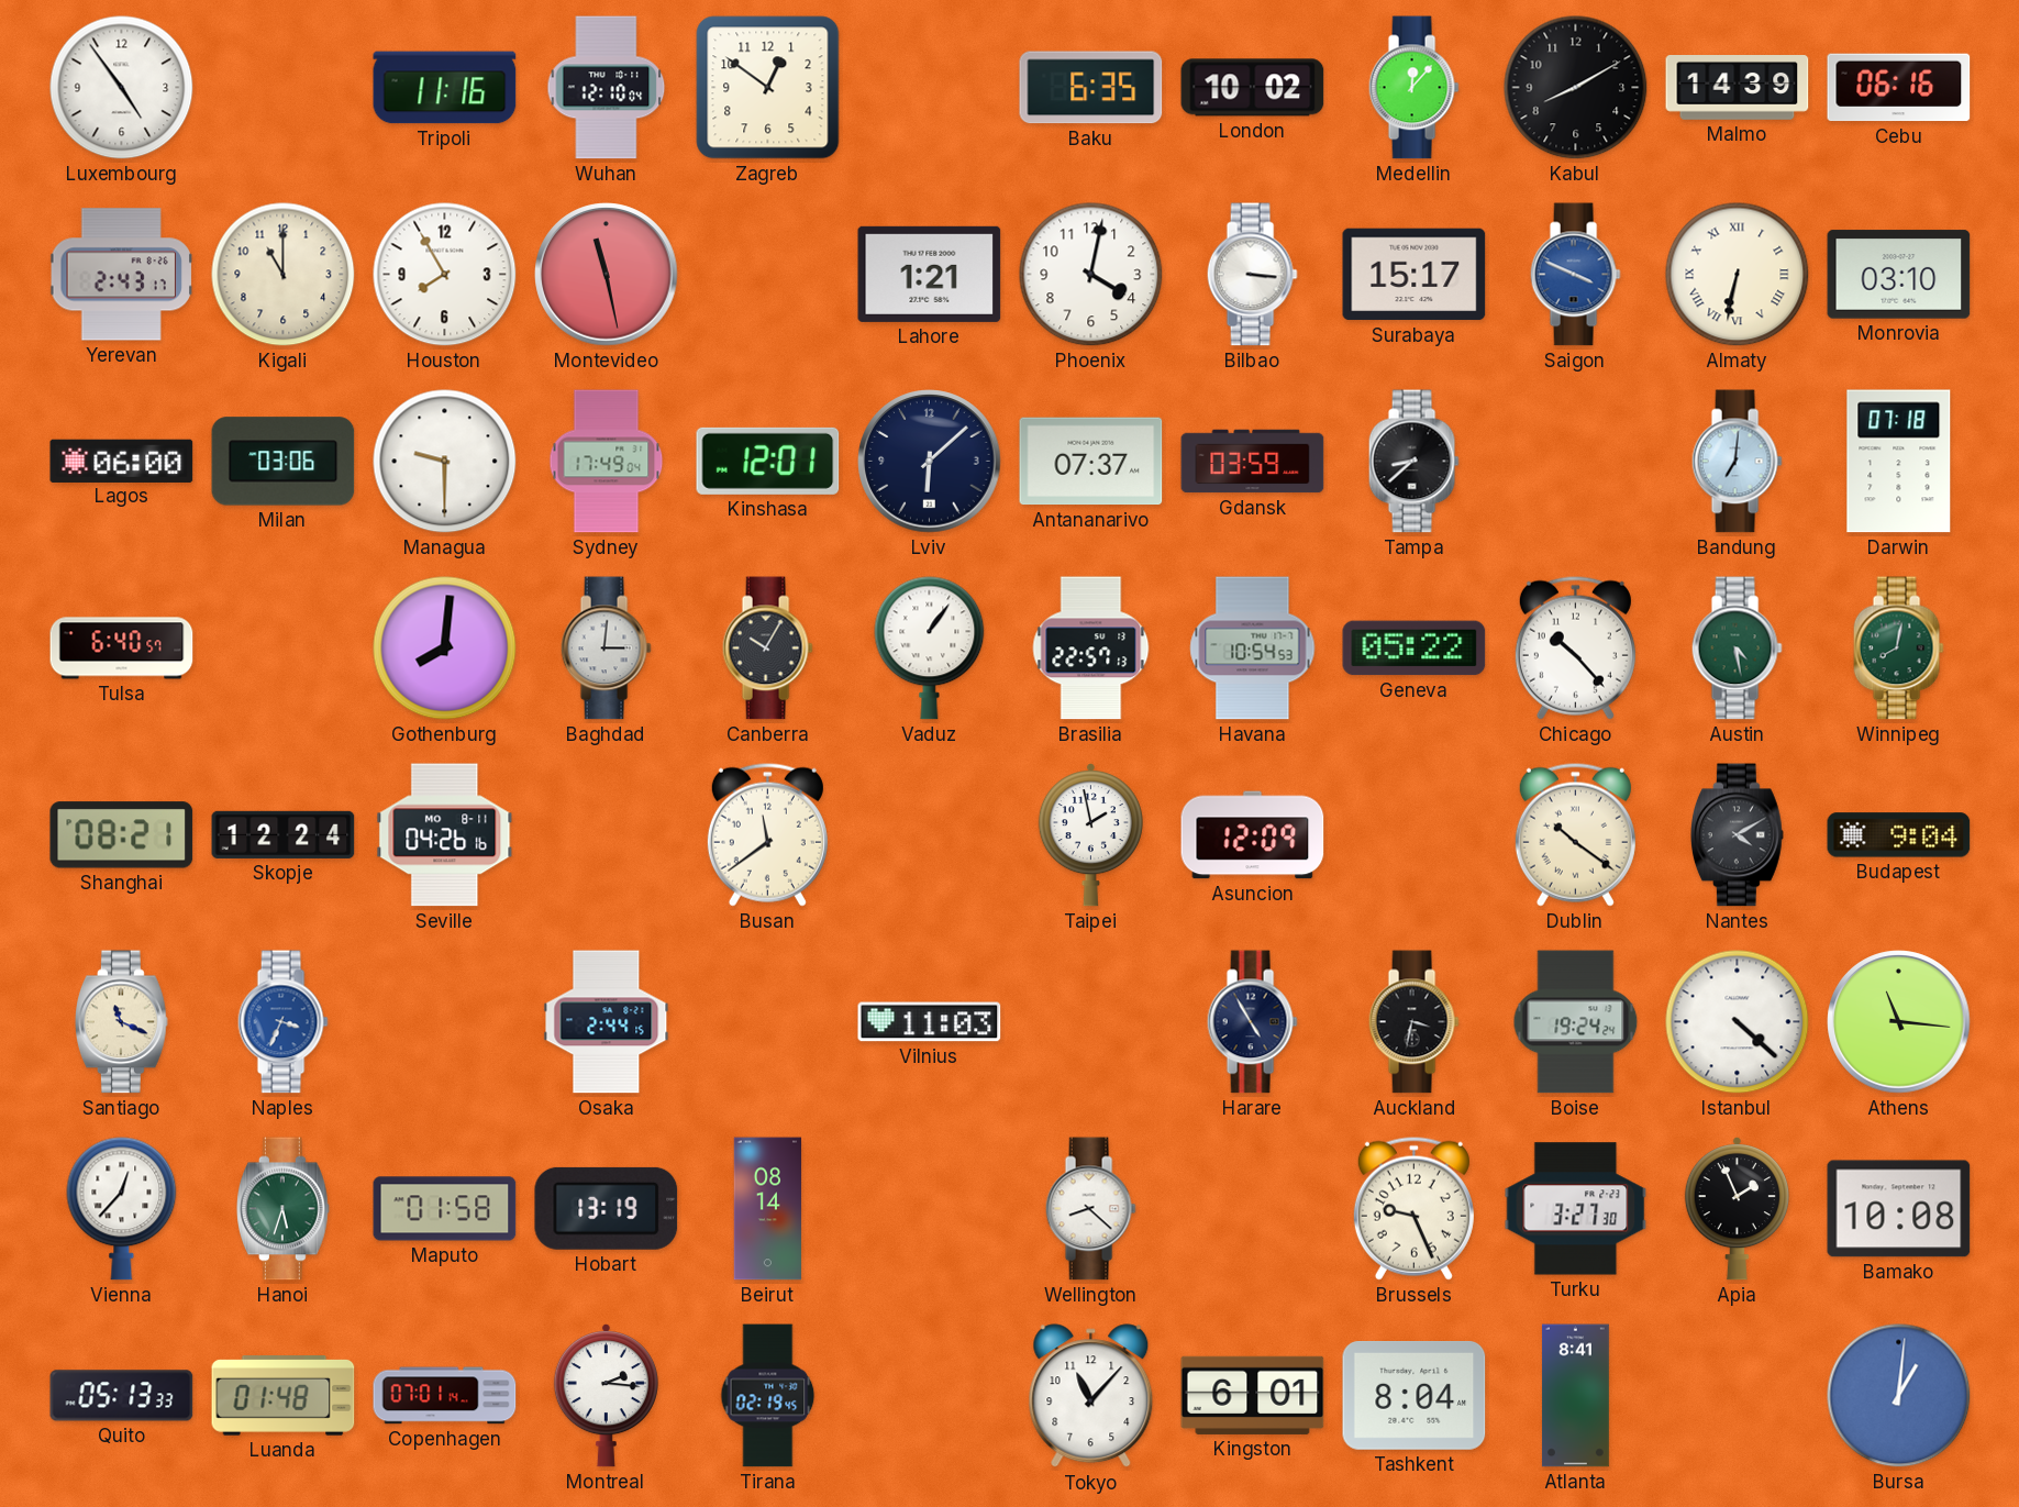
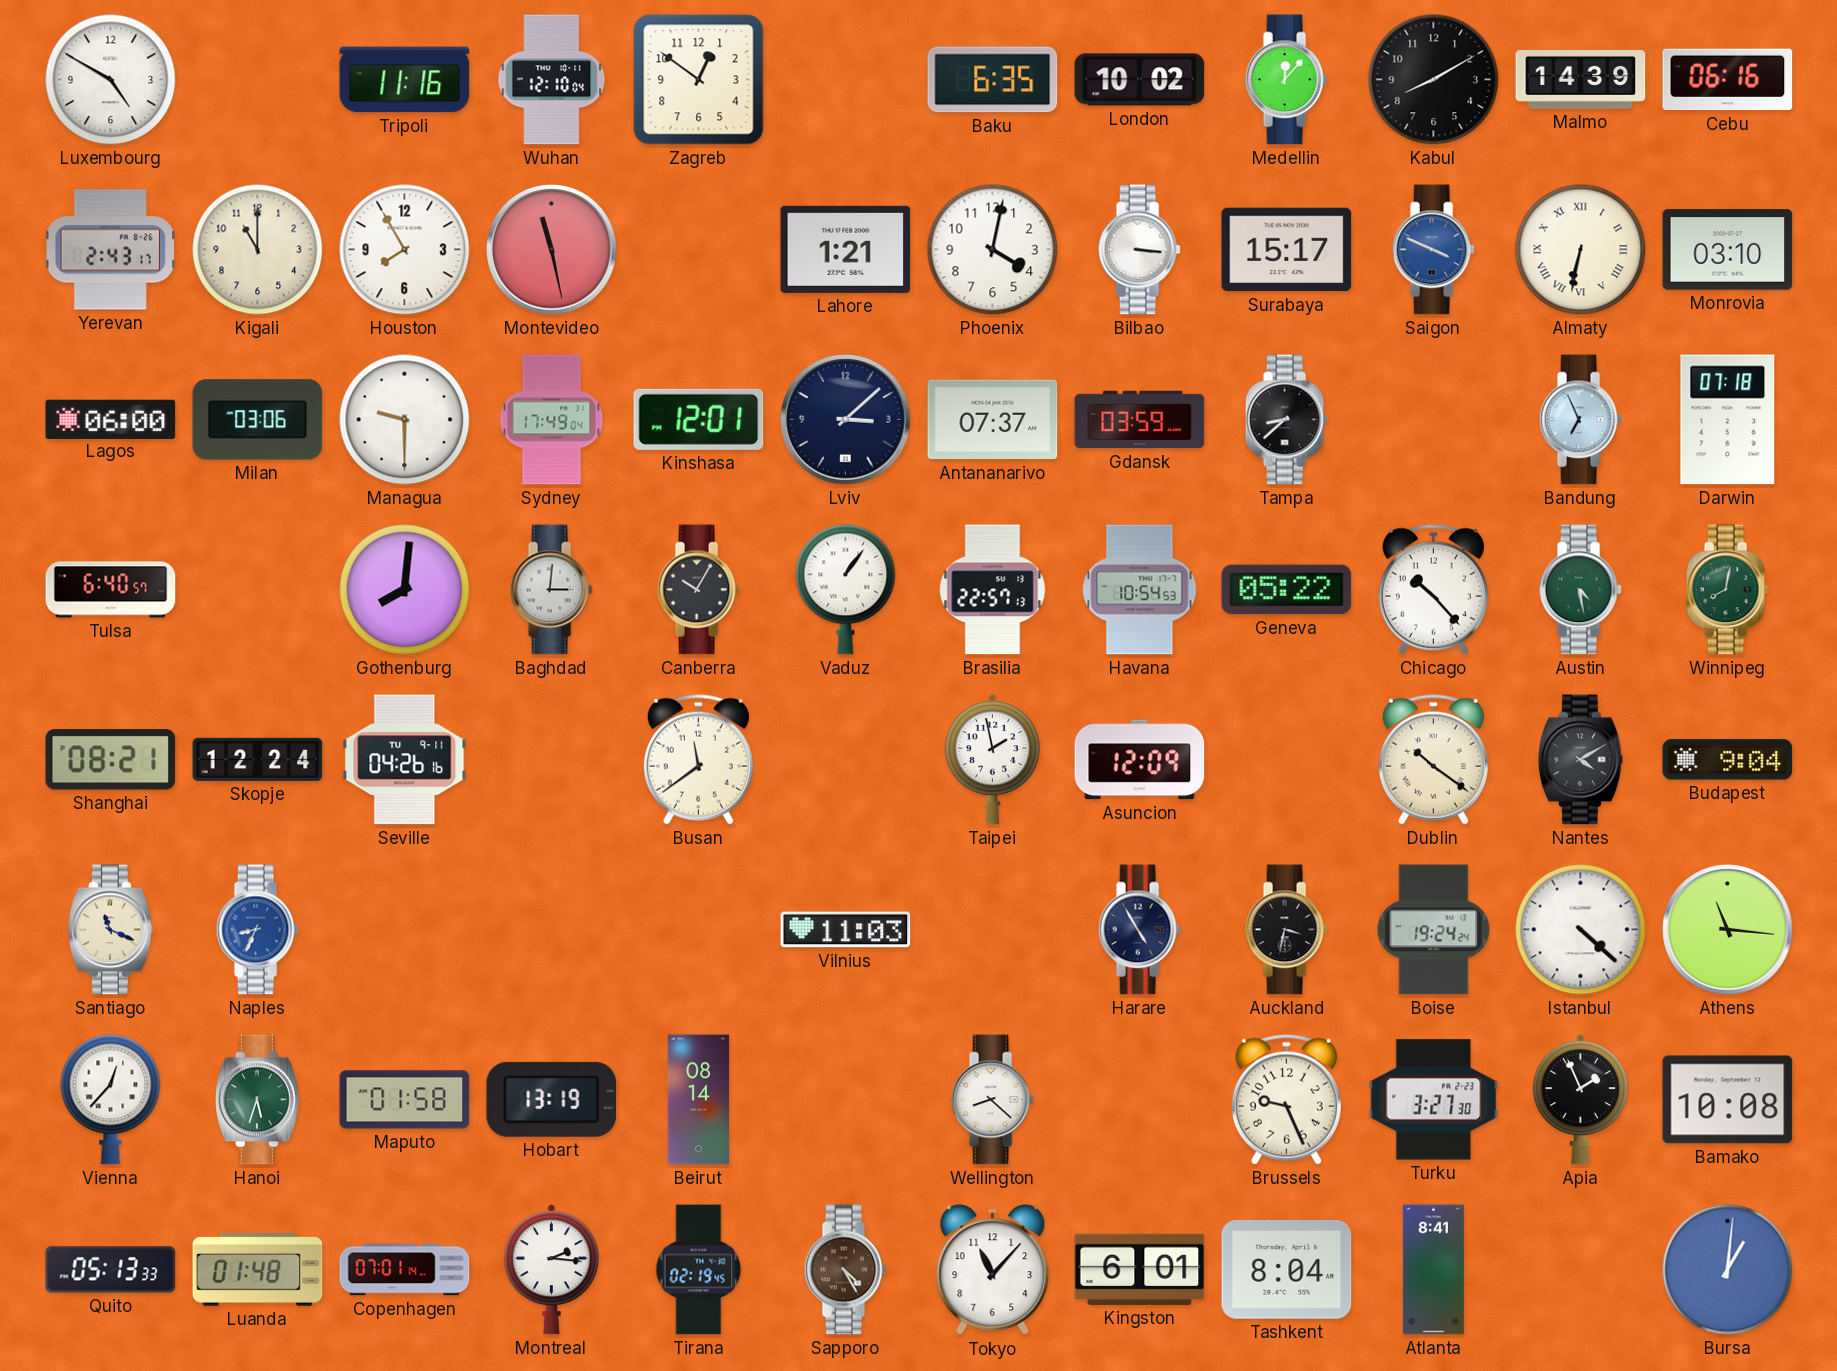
Luxembourg: 4:54 -> 4:50 (111, 80)
Lviv: 6:08 -> 3:08 (846, 420)
Bandung: 7:01 -> 6:56 (1580, 420)
Seville date: MO 8-11 -> TU 9-11 (405, 760)
Naples: 3:34 -> 8:34 (257, 930)
Osaka: 2:44 -> none (607, 1022)
Sapporo: none -> 4:25 (845, 1270)
